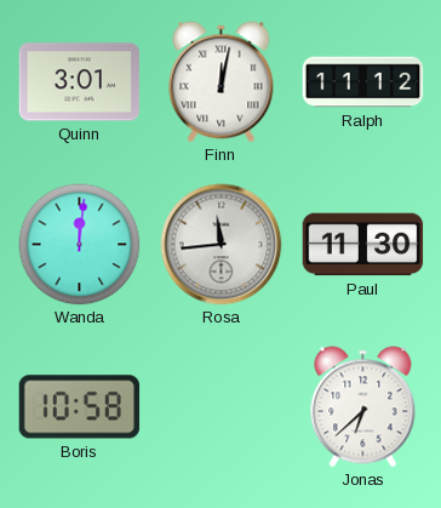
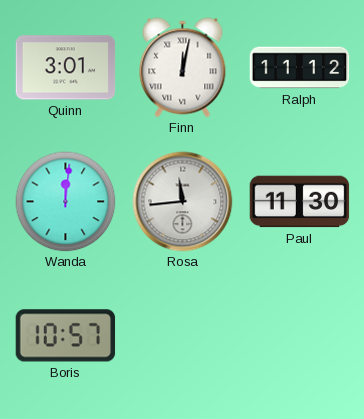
Boris: 10:58 -> 10:57 (66, 336)
Jonas: 6:38 -> none (363, 407)
